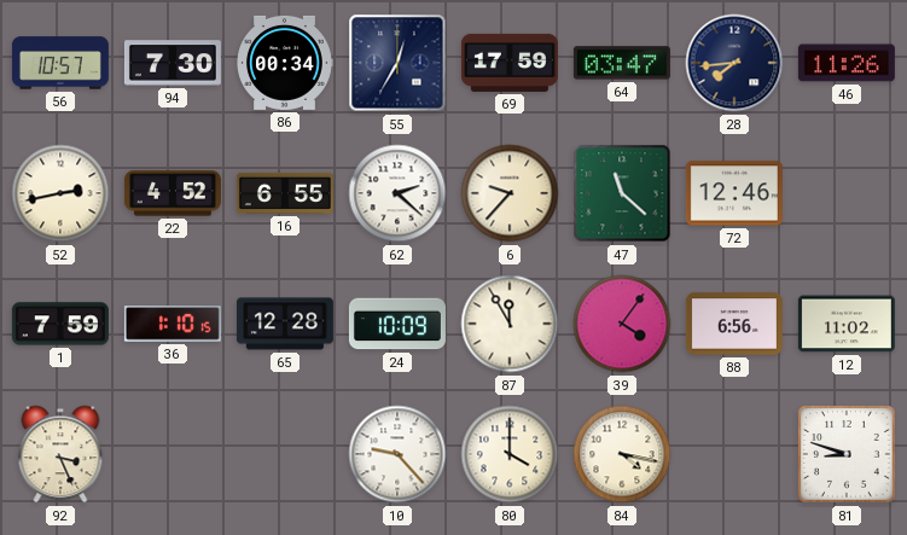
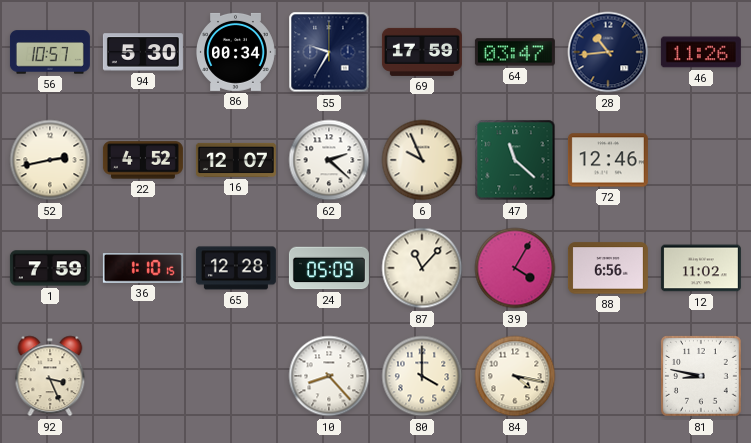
94: 7:30 -> 5:30 (143, 52)
55: 12:35 -> 9:35 (329, 52)
28: 7:44 -> 10:44 (608, 52)
16: 6:55 -> 12:07 (236, 160)
6: 9:37 -> 9:56 (422, 160)
24: 10:09 -> 05:09 (329, 268)
87: 11:55 -> 11:07 (422, 268)
39: 4:06 -> 4:05 (515, 268)
10: 9:23 -> 8:23 (329, 376)
81: 8:48 -> 8:47 (702, 377)
